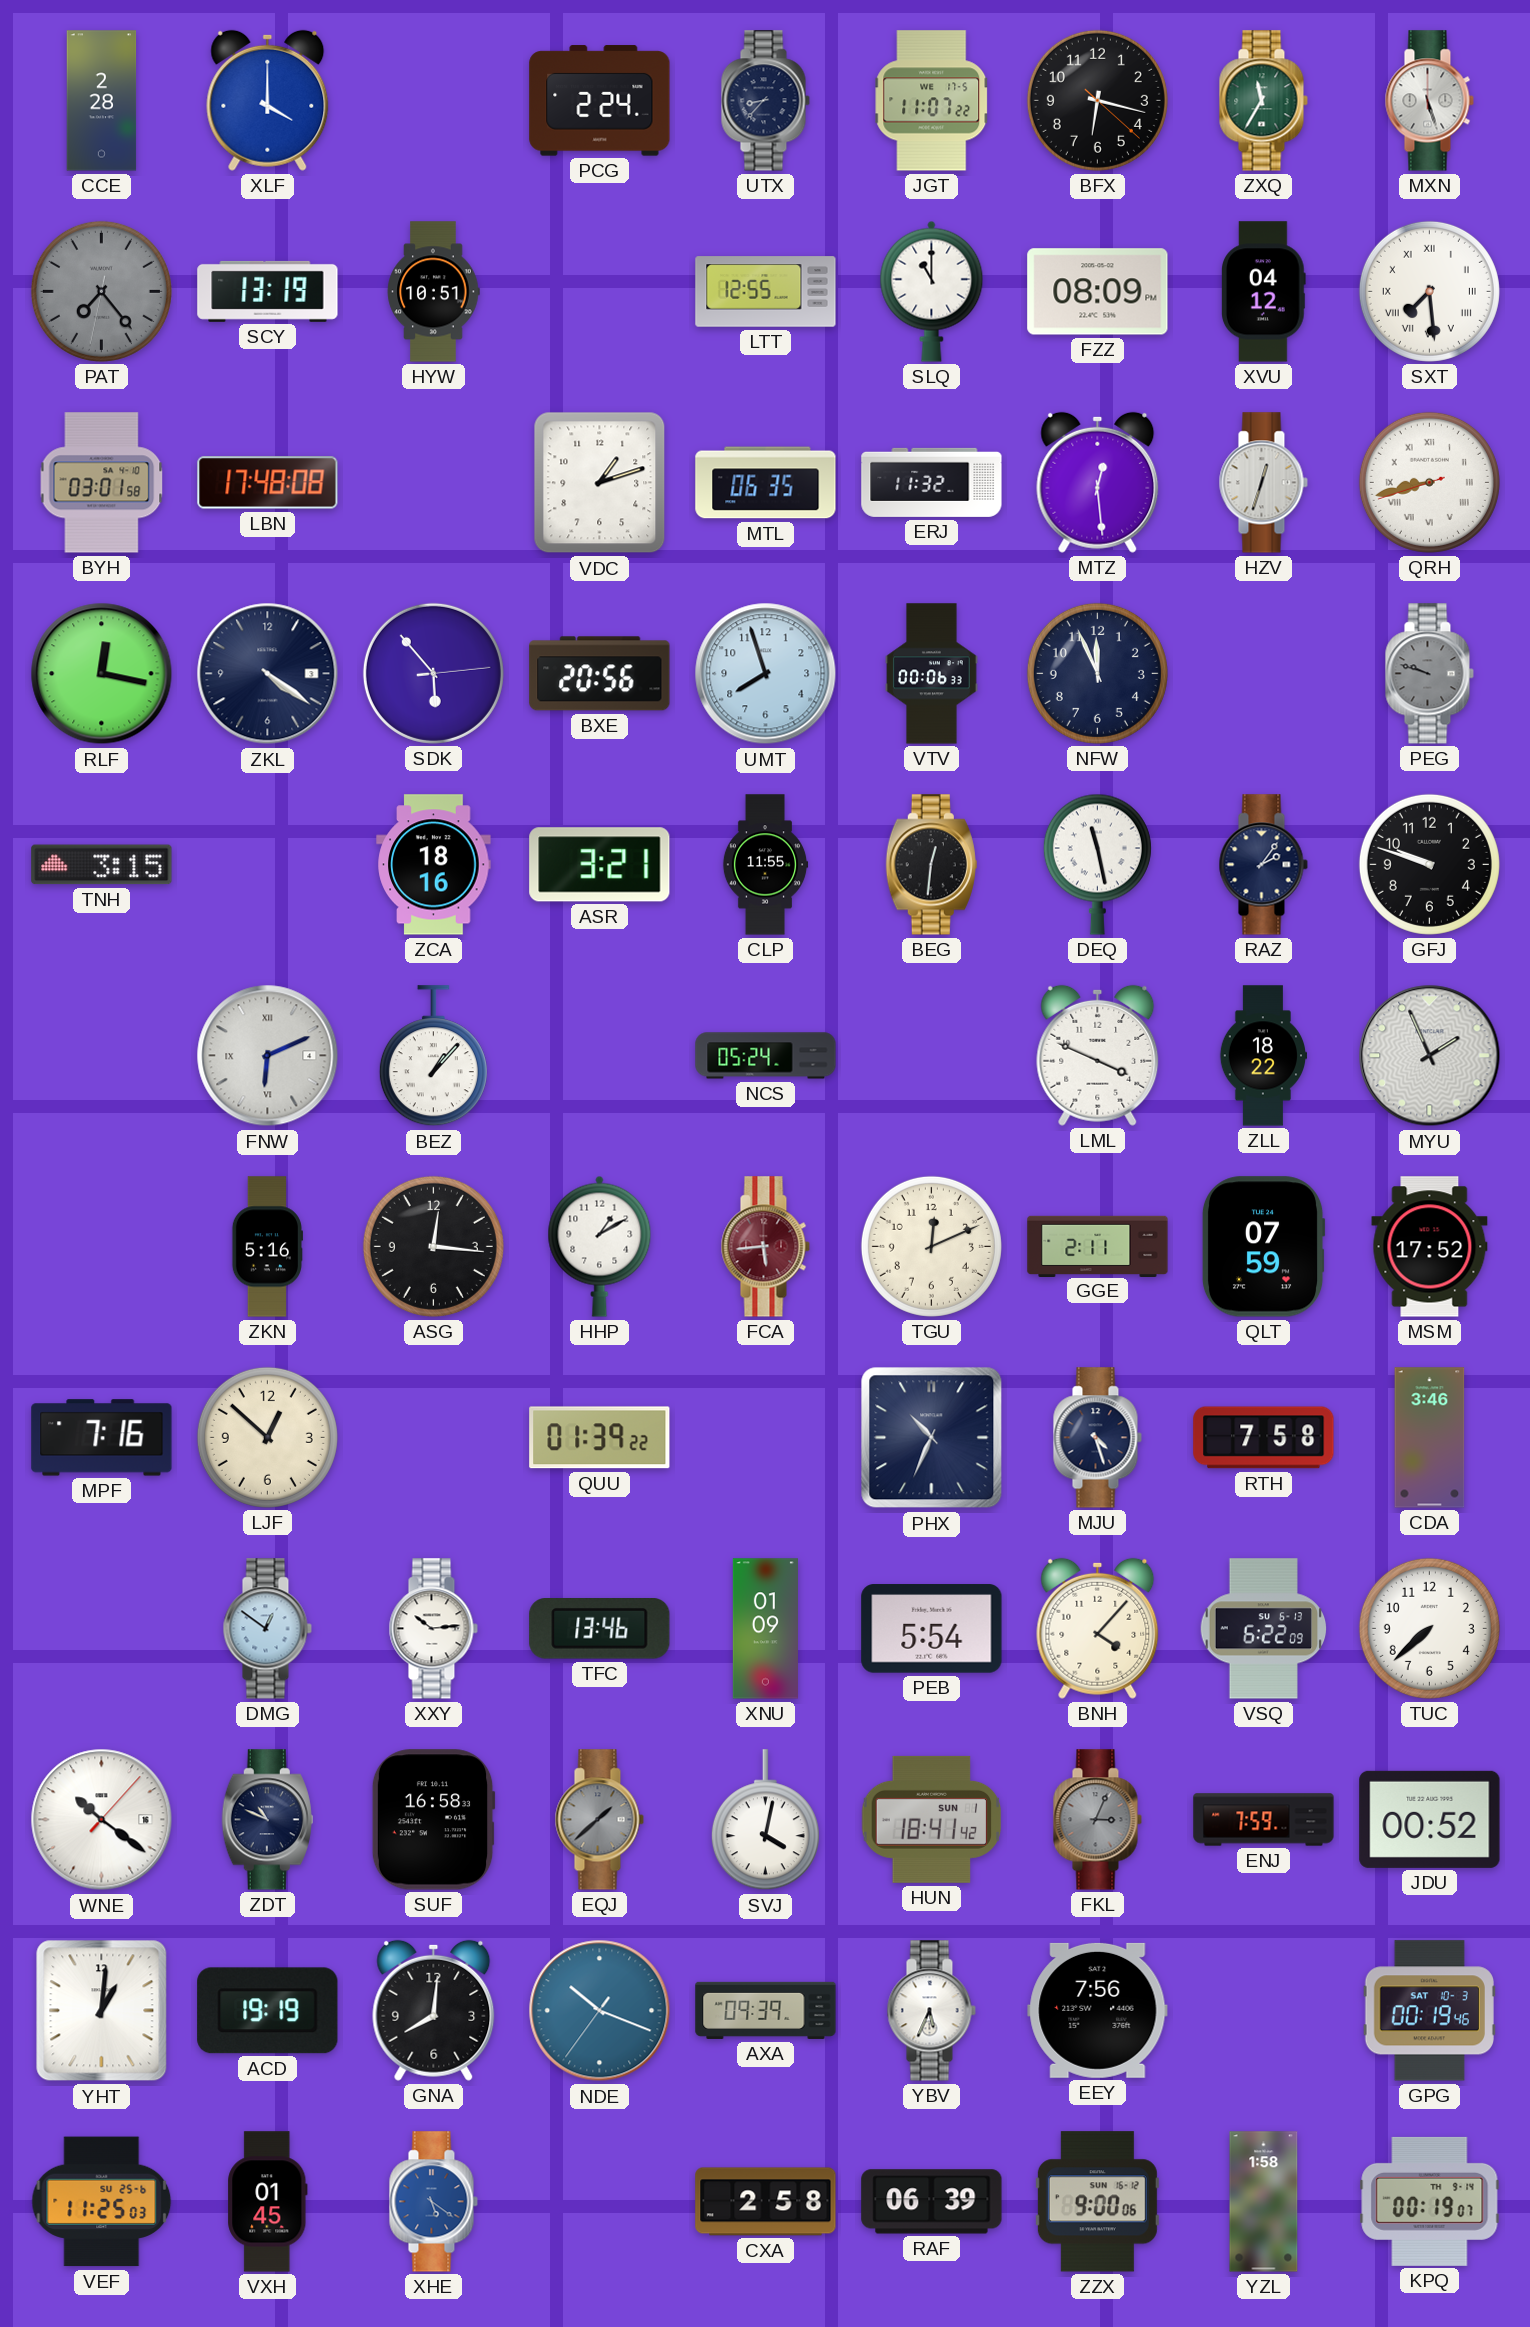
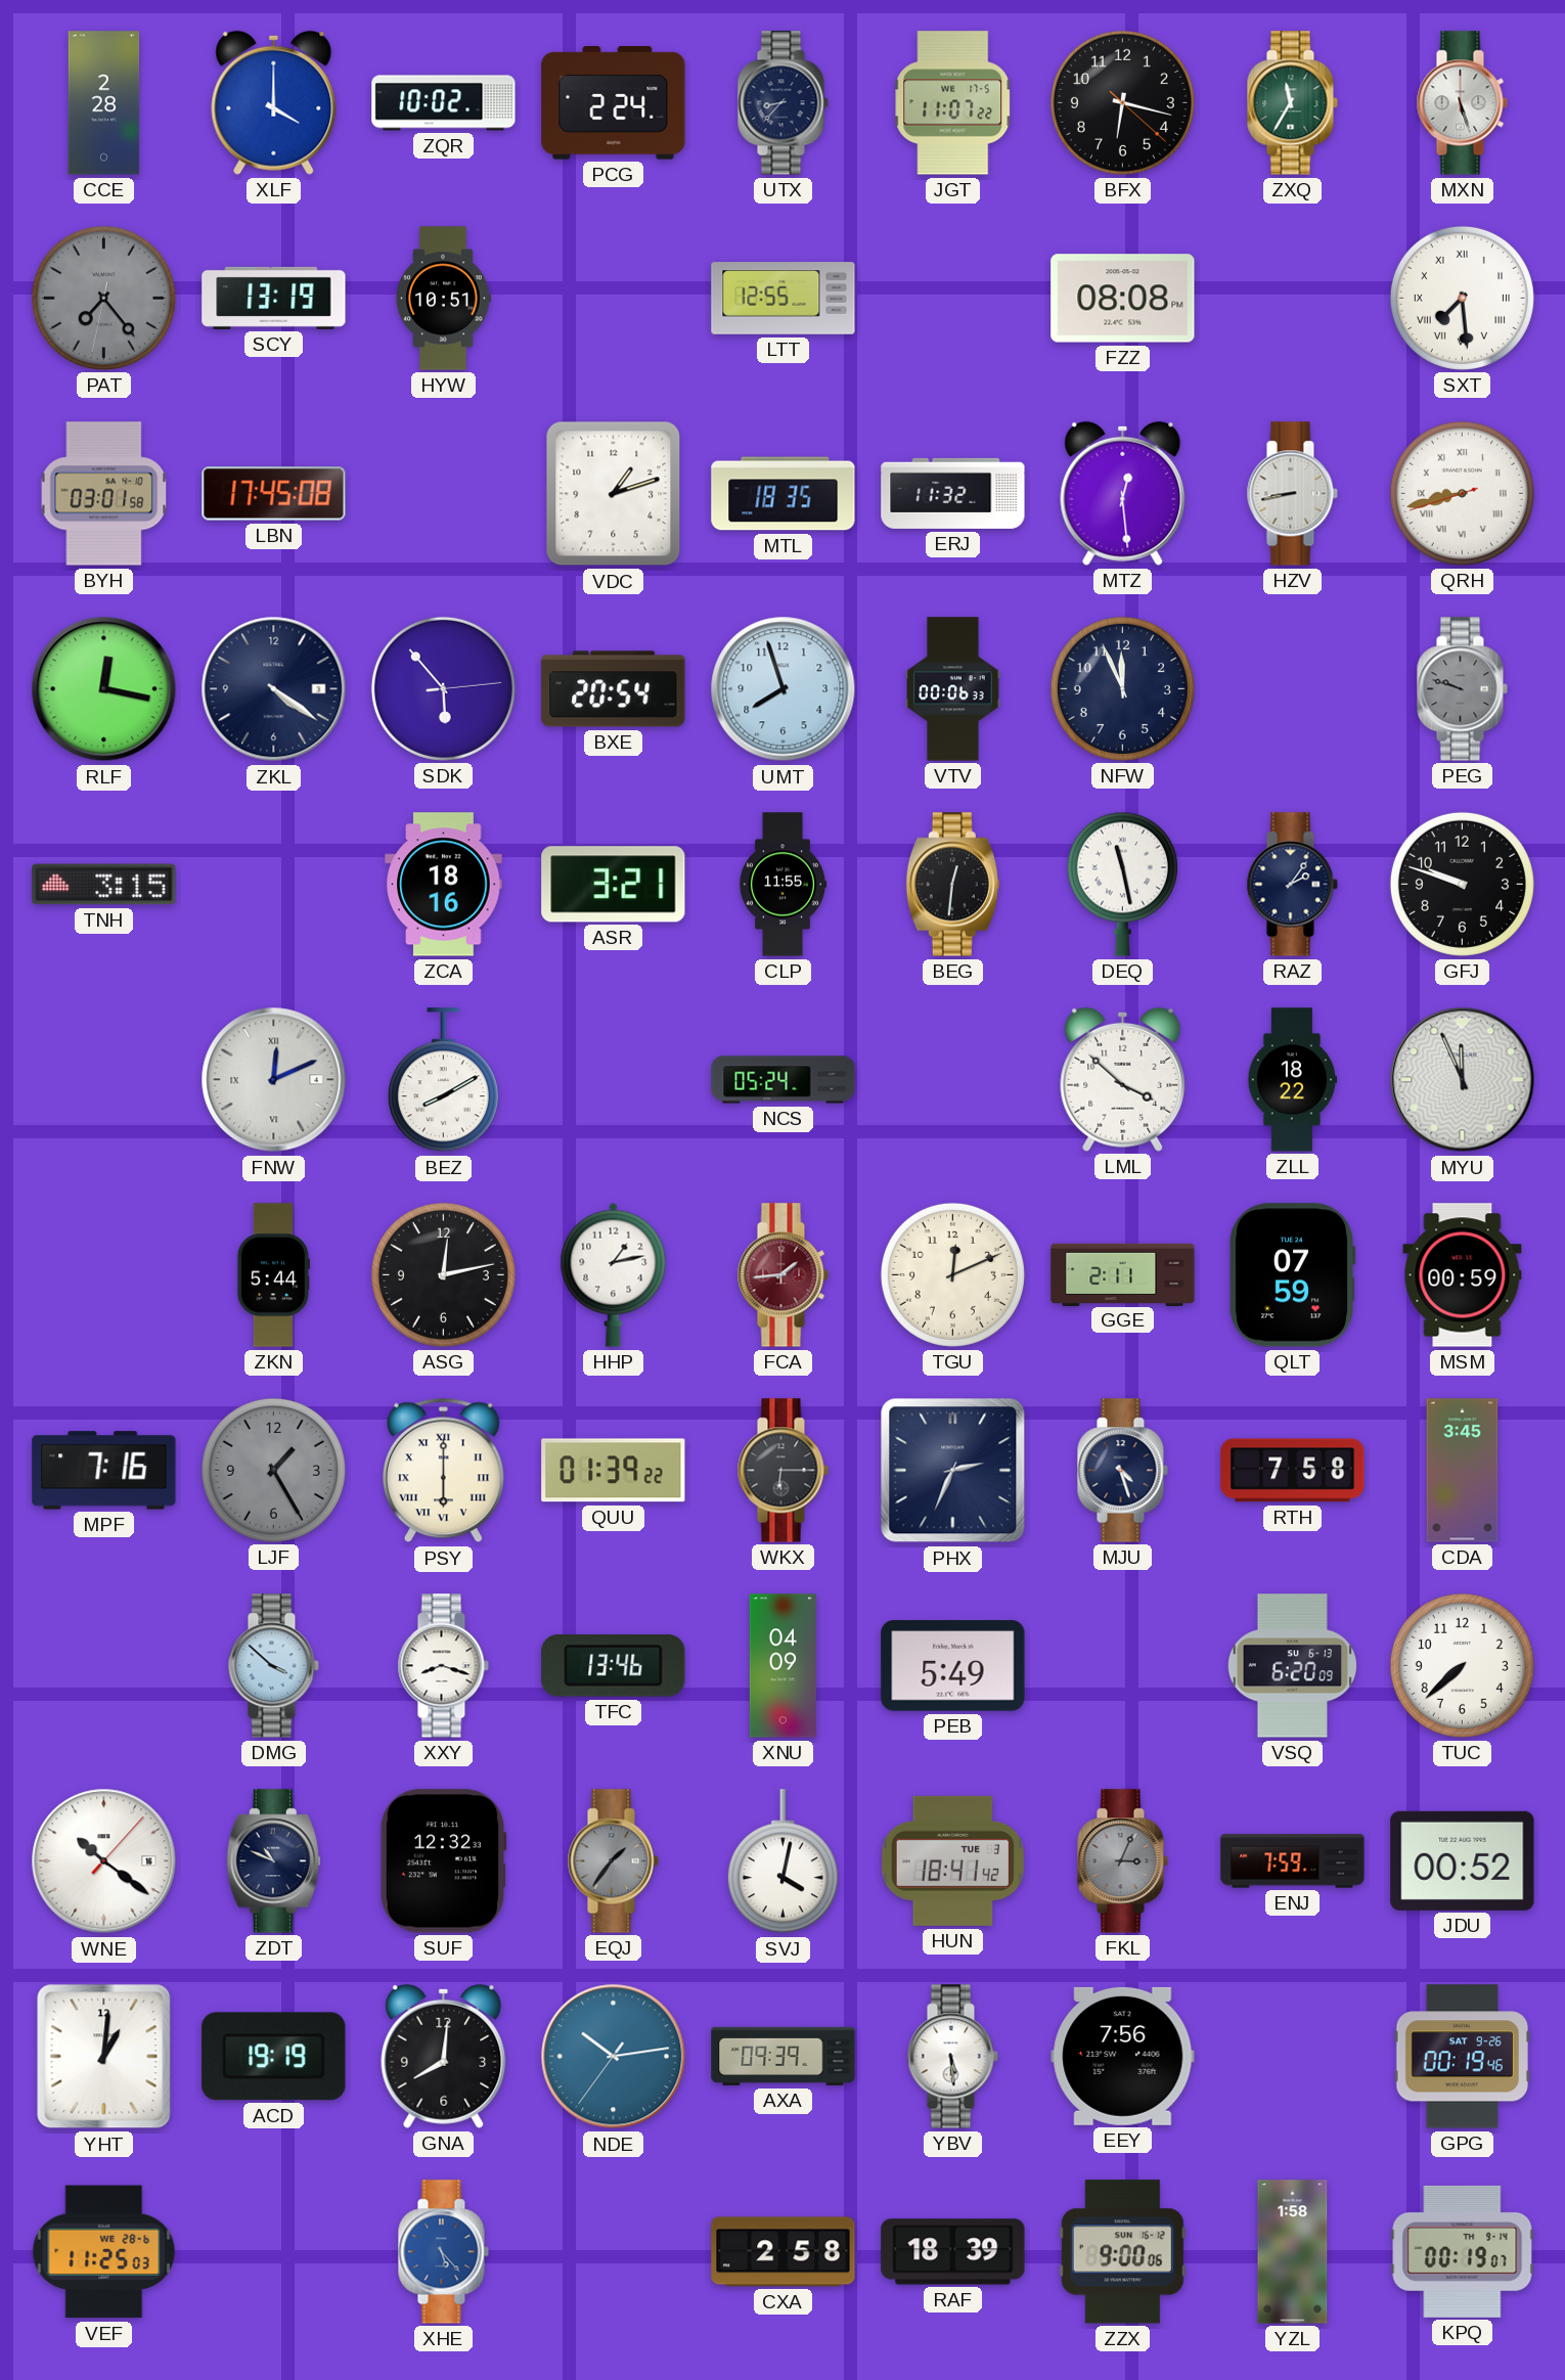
ZQR: none -> 10:02 (444, 103)
SLQ: 11:00 -> none (932, 291)
FZZ: 08:09 -> 08:08 (1123, 299)
XVU: 04:12 -> none (1263, 292)
LBN: 17:48 -> 17:45 (274, 494)
MTL: 06:35 -> 18:35 (784, 494)
HZV: 12:33 -> 8:43 (1292, 494)
BXE: 20:56 -> 20:54 (614, 689)
FNW: 6:11 -> 12:11 (274, 1080)
BEZ: 1:07 -> 8:10 (443, 1080)
LML: 3:49 -> 3:52 (1123, 1079)
MYU: 1:56 -> 11:56 (1463, 1080)
ZKN: 5:16 -> 5:44 (273, 1275)
ASG: 12:16 -> 12:13 (443, 1274)
HHP: 1:10 -> 1:13 (614, 1274)
FCA: 5:44 -> 1:44 (782, 1275)
MSM: 17:52 -> 00:59 (1463, 1275)
LJF: 12:52 -> 1:25 (273, 1470)
LJF dial: cream -> grey (273, 1470)
PSY: none -> 6:00 (443, 1471)
WKX: none -> 6:15 (782, 1471)
PHX: 10:34 -> 2:34 (953, 1471)
CDA: 3:46 -> 3:45 (1463, 1471)
DMG: 12:51 -> 3:52 (273, 1666)
XXY: 10:14 -> 8:18 (443, 1666)
XNU: 01:09 -> 04:09 (782, 1666)
PEB: 5:54 -> 5:49 (953, 1666)
BNH: 4:07 -> none (1098, 1628)
VSQ: 6:22 -> 6:20 (1293, 1666)
SUF: 16:58 -> 12:32 (443, 1861)
EQJ: 1:38 -> 1:36 (613, 1861)
HUN date: SUN 1 -> TUE 3 (953, 1860)
NDE: 10:18 -> 10:13 (614, 2057)
YBV: 5:34 -> 5:29 (952, 2057)
GPG date: SAT 10-3 -> SAT 9-26 (1462, 2057)
VEF date: SU 25-6 -> WE 28-6 (104, 2252)
VXH: 01:45 -> none (268, 2202)
XHE: 5:21 -> 5:23 (443, 2252)
RAF: 06:39 -> 18:39 (953, 2252)
